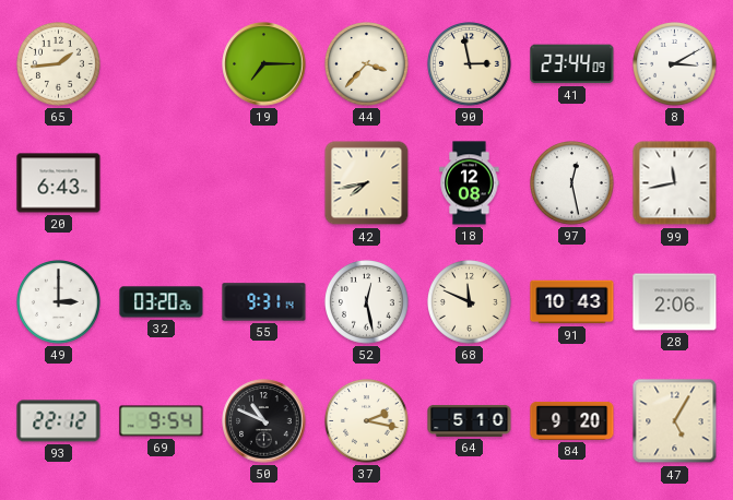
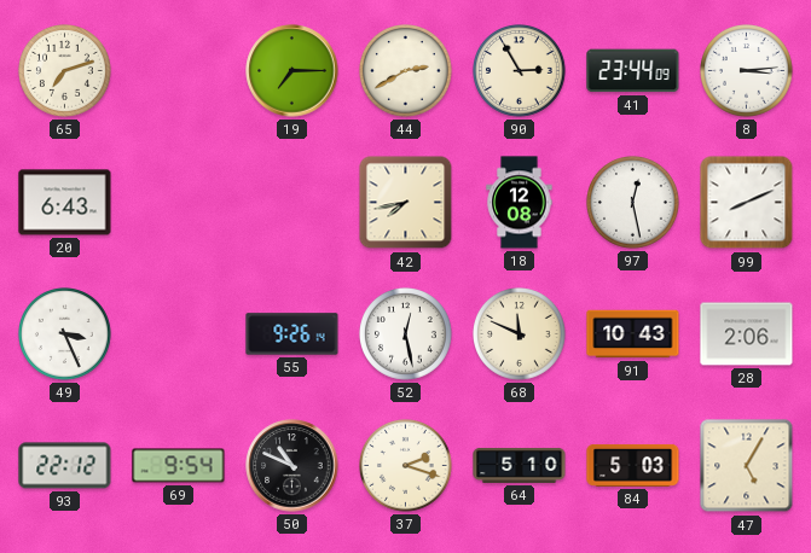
65: 1:44 -> 7:12 (65, 71)
44: 3:37 -> 2:40 (406, 71)
90: 2:58 -> 2:55 (520, 71)
8: 3:10 -> 3:14 (747, 71)
99: 11:43 -> 8:11 (747, 203)
49: 3:00 -> 3:26 (65, 334)
32: 03:20 -> none (162, 302)
55: 9:31 -> 9:26 (292, 334)
37: 2:17 -> 2:18 (406, 466)
84: 9:20 -> 5:03 (633, 465)
